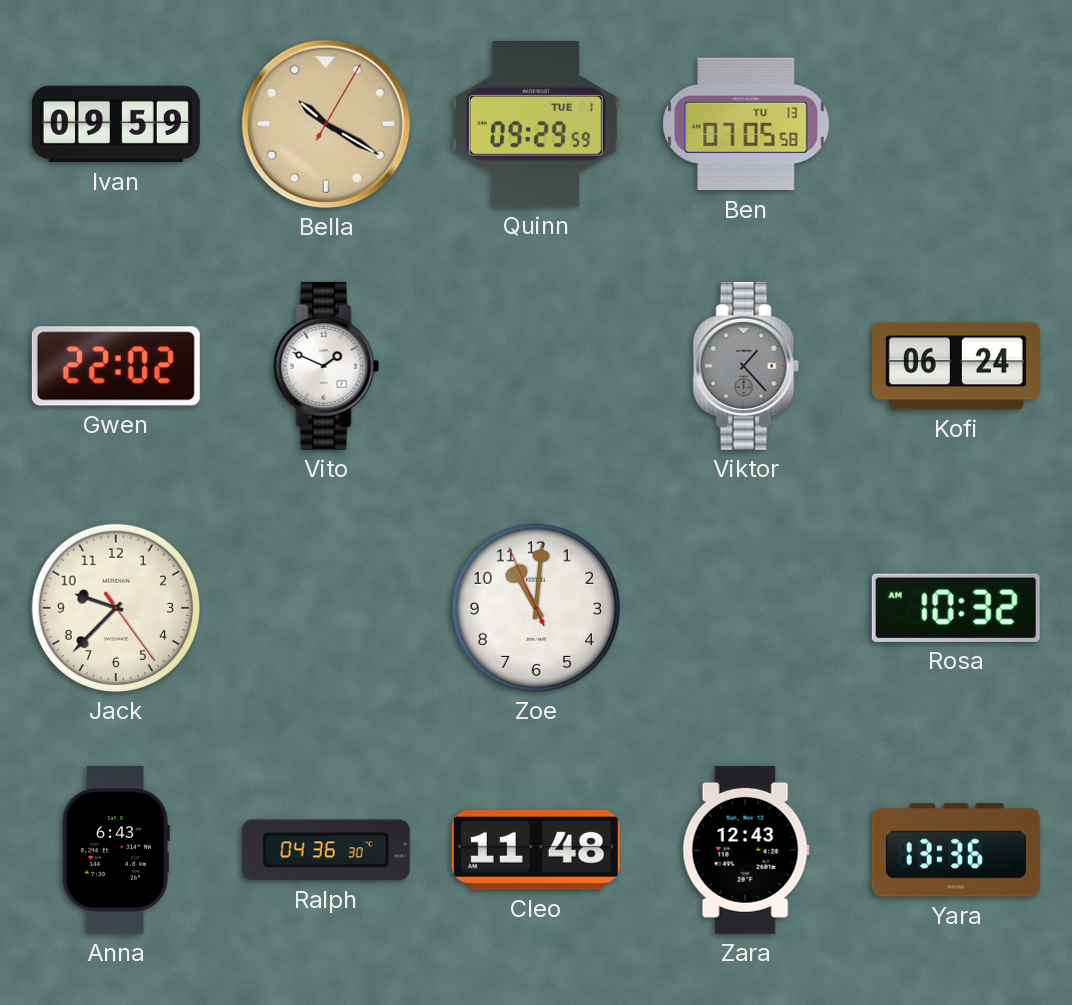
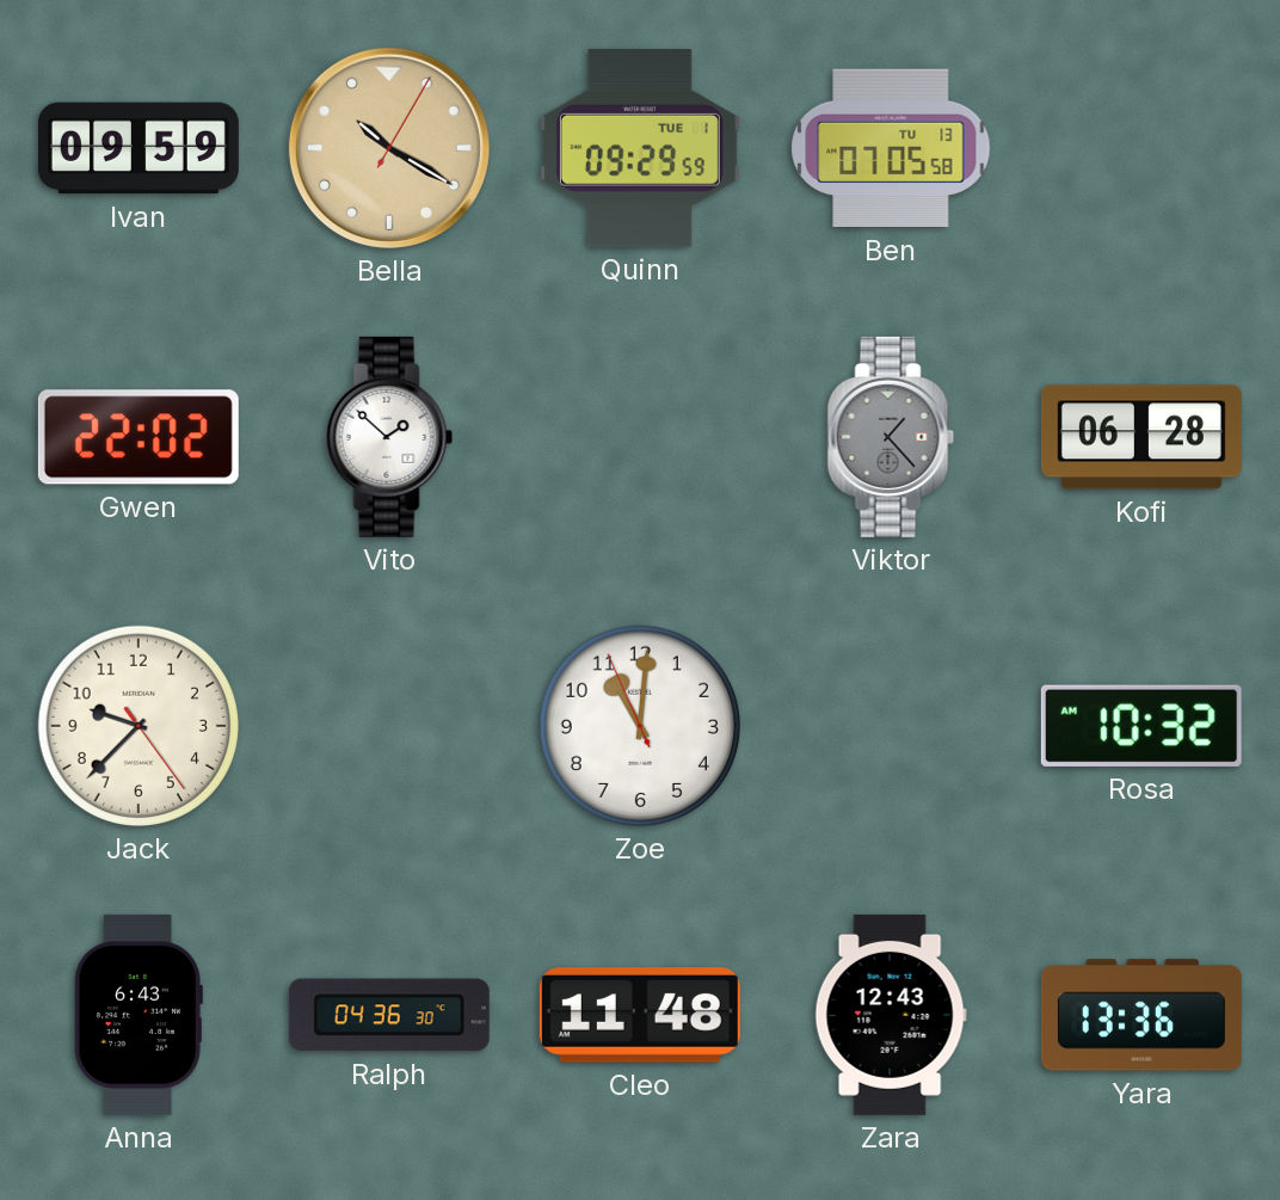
Vito: 1:49 -> 1:52 (389, 437)
Kofi: 06:24 -> 06:28 (1141, 437)
